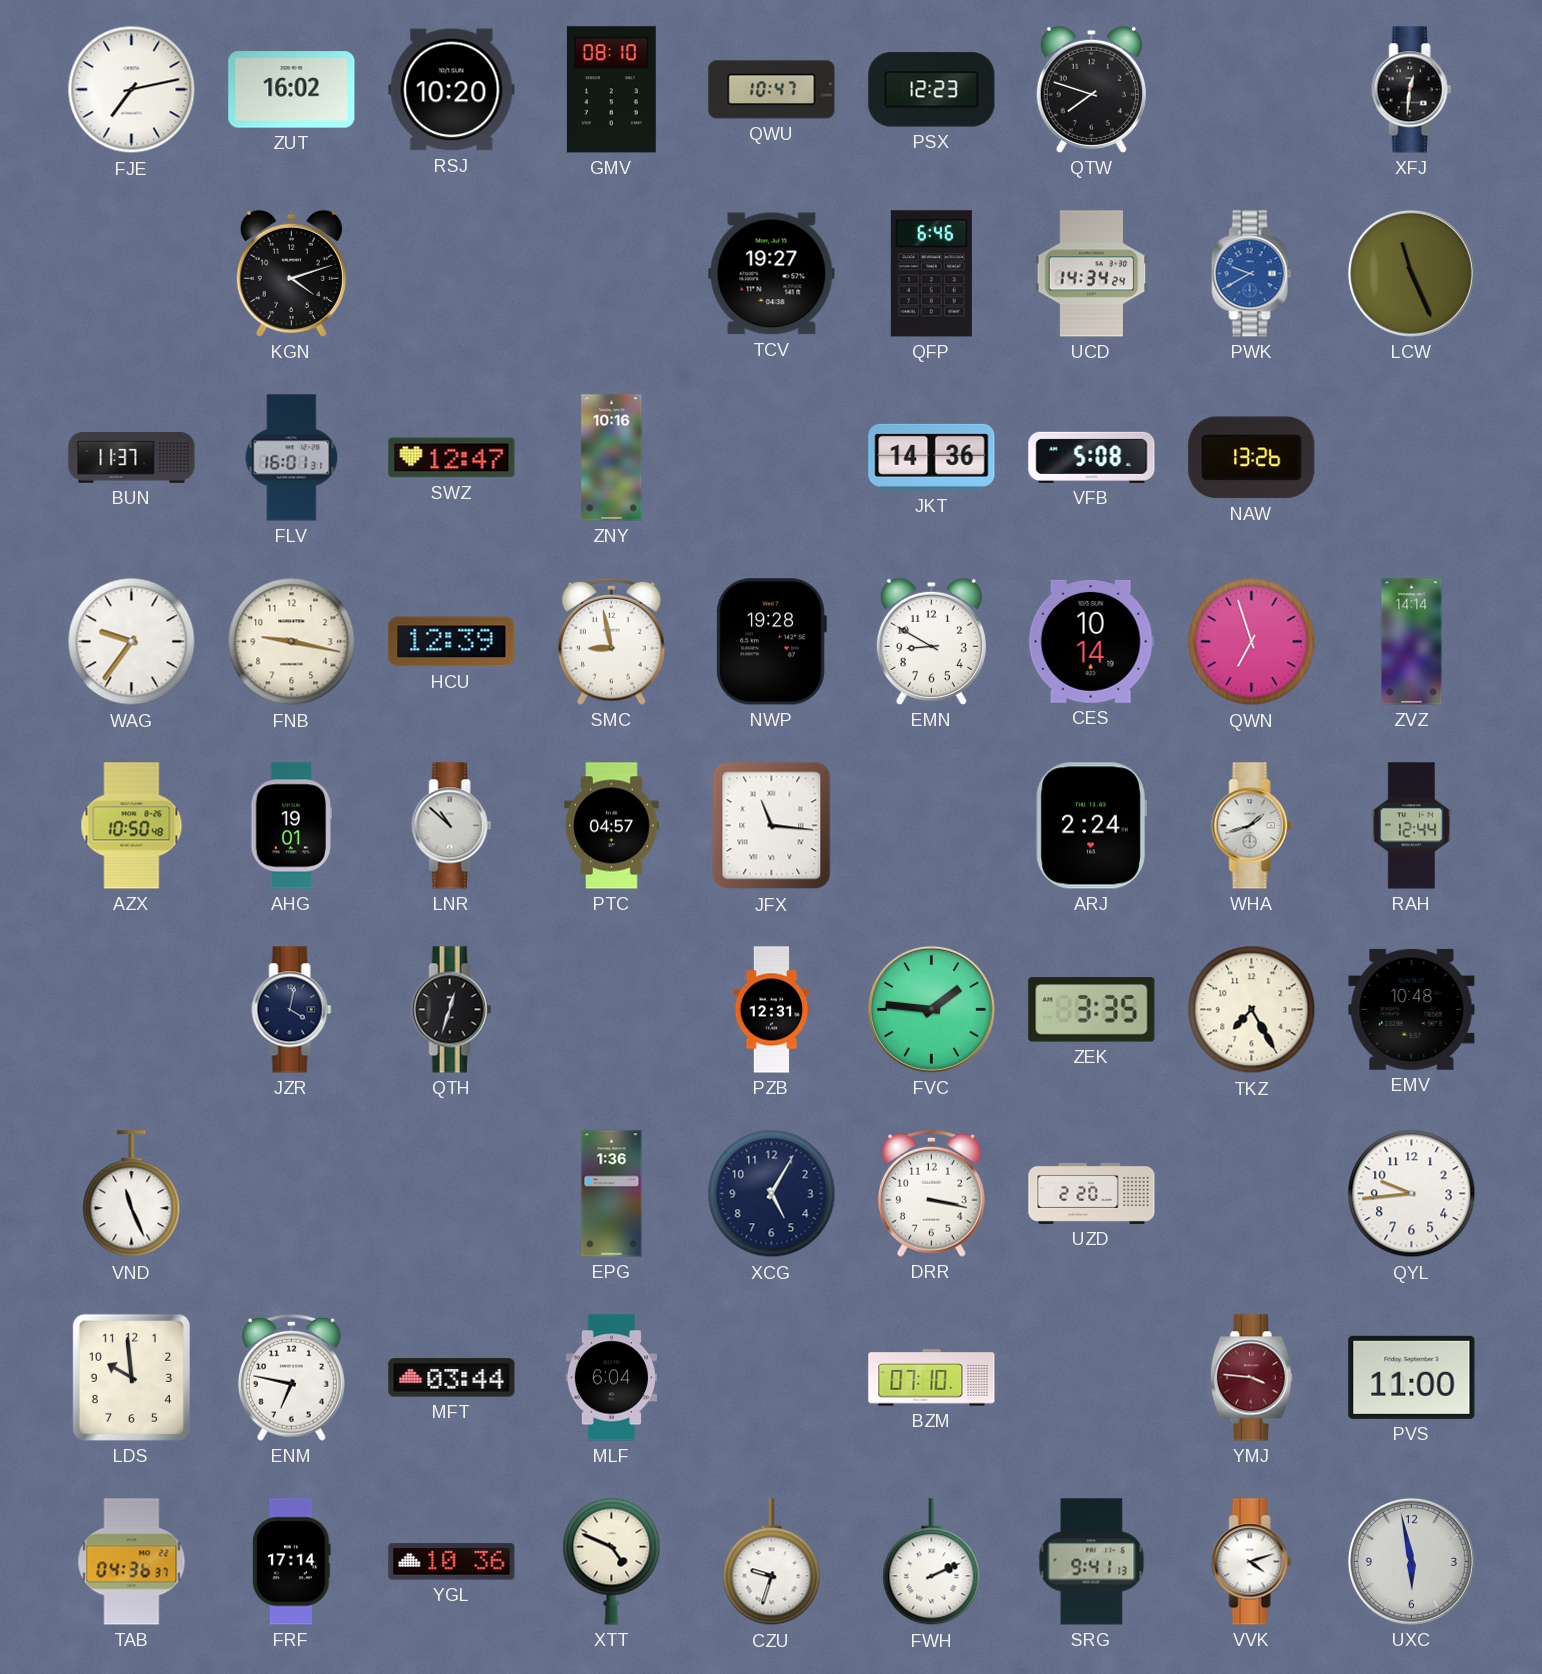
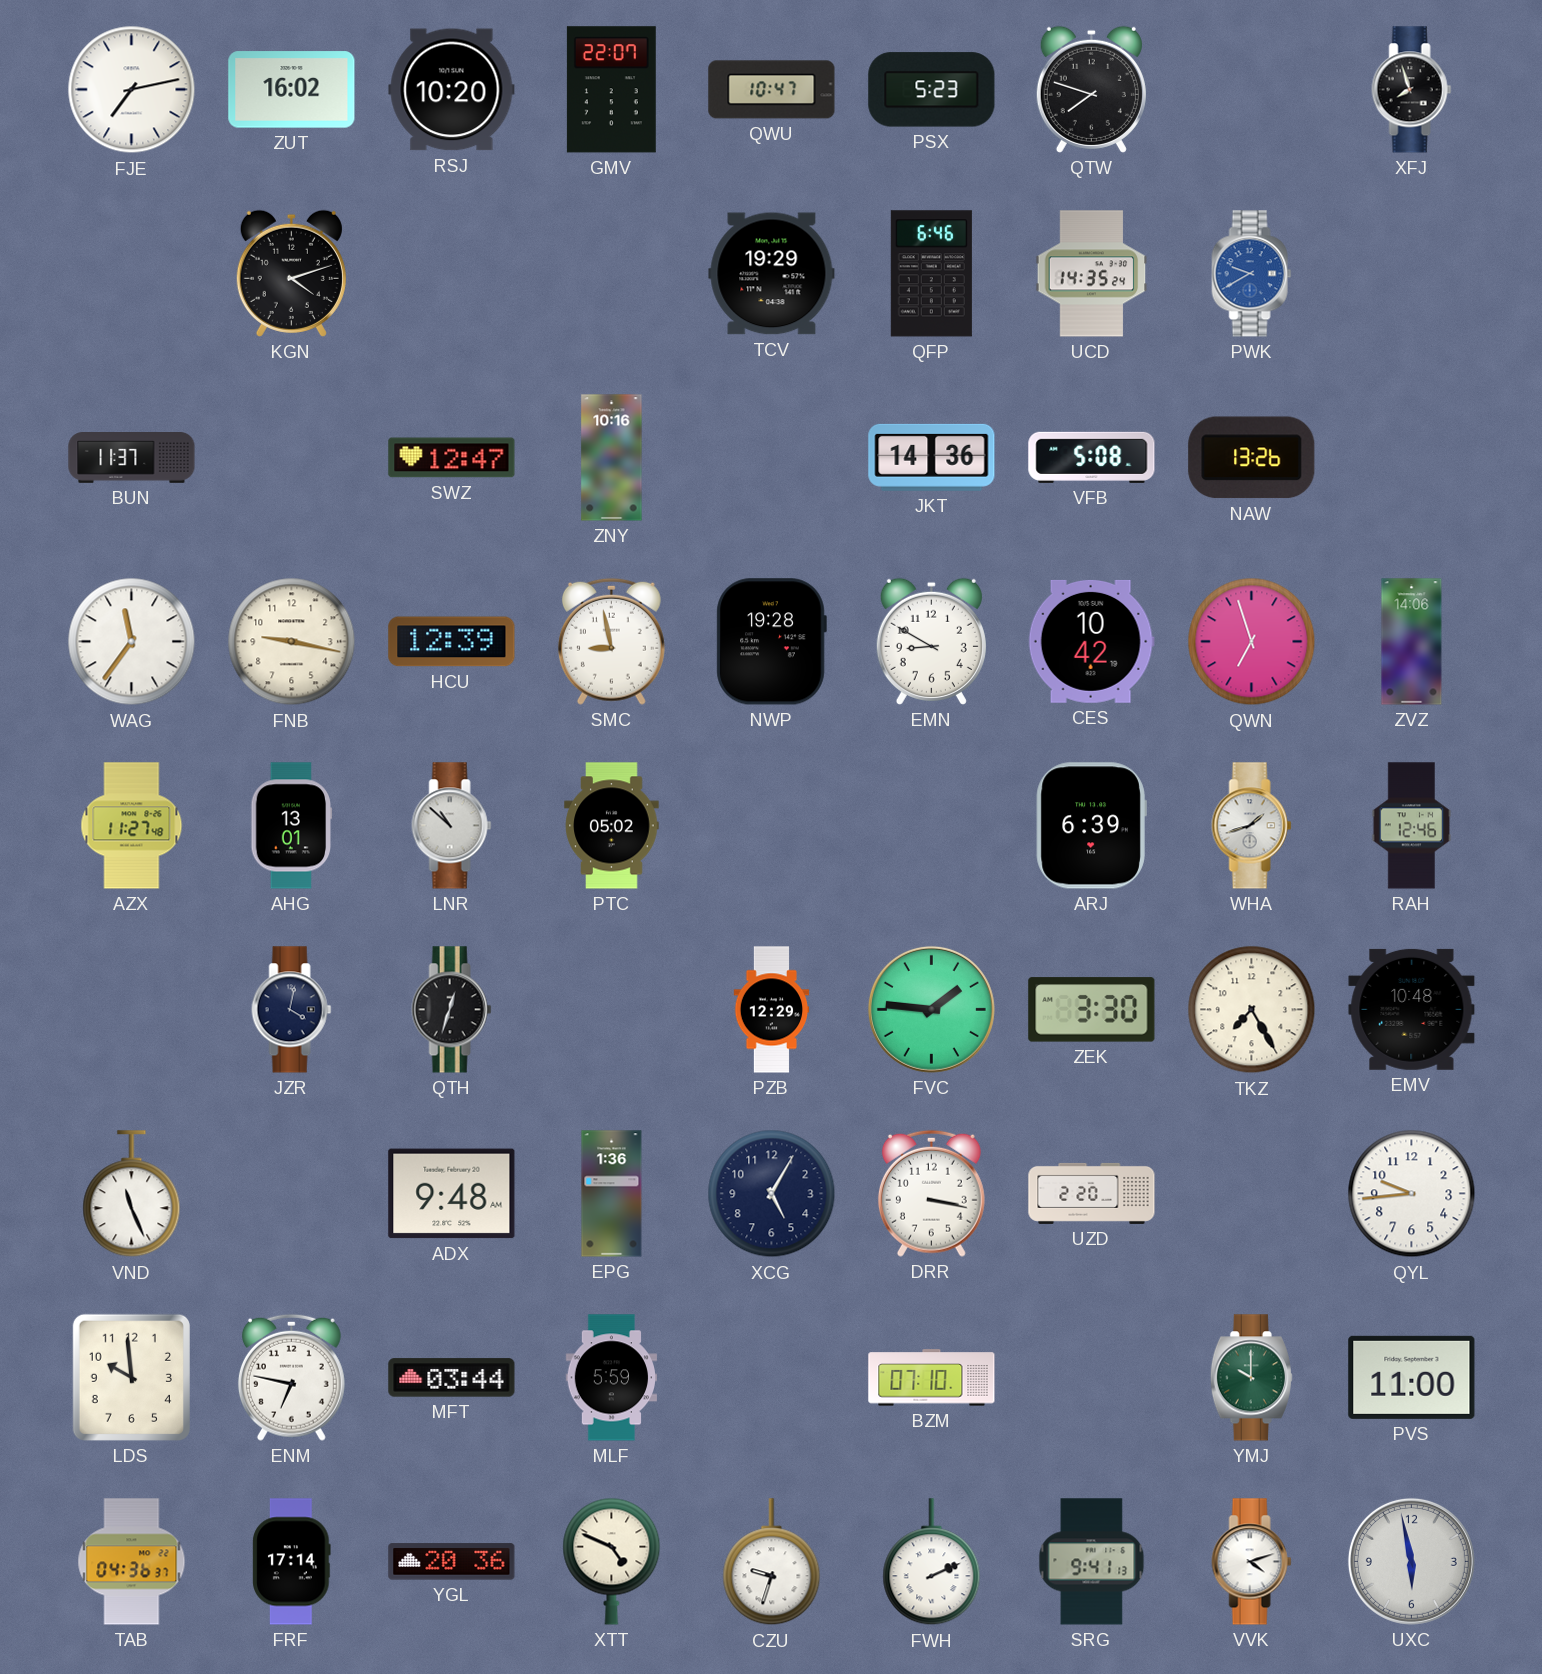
GMV: 08:10 -> 22:07 (611, 90)
PSX: 12:23 -> 5:23 (932, 90)
XFJ: 12:31 -> 7:57 (1412, 90)
TCV: 19:27 -> 19:29 (772, 274)
UCD: 14:34 -> 14:35 (1092, 274)
LCW: 11:26 -> none (1411, 273)
FLV: 16:01 -> none (292, 458)
WAG: 9:36 -> 11:36 (132, 642)
CES: 10:14 -> 10:42 (1091, 641)
ZVZ: 14:14 -> 14:06 (1412, 642)
AZX: 10:50 -> 11:27 (132, 826)
AHG: 19:01 -> 13:01 (292, 826)
PTC: 04:57 -> 05:02 (612, 826)
JFX: 11:16 -> none (772, 826)
ARJ: 2:24 -> 6:39 (1091, 826)
RAH: 12:44 -> 12:46 (1412, 826)
PZB: 12:31 -> 12:29 (772, 1010)
ZEK: 3:35 -> 3:30 (1092, 1010)
ADX: none -> 9:48 (452, 1194)
MLF: 6:04 -> 5:59 (612, 1378)
YMJ: 3:46 -> 10:00 (1251, 1378)
YMJ dial: burgundy -> green (1251, 1378)
YGL: 10:36 -> 20:36 (452, 1562)
